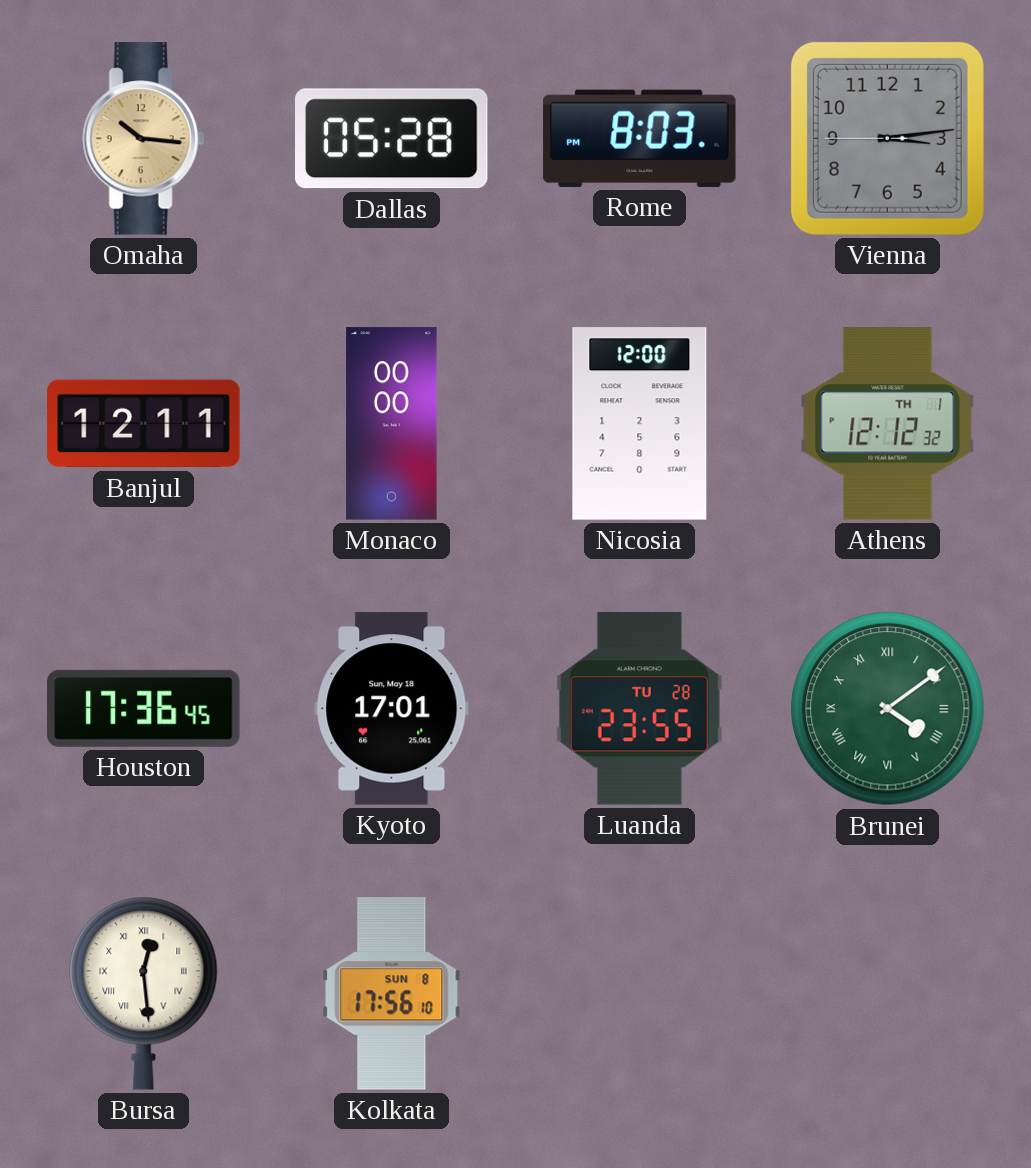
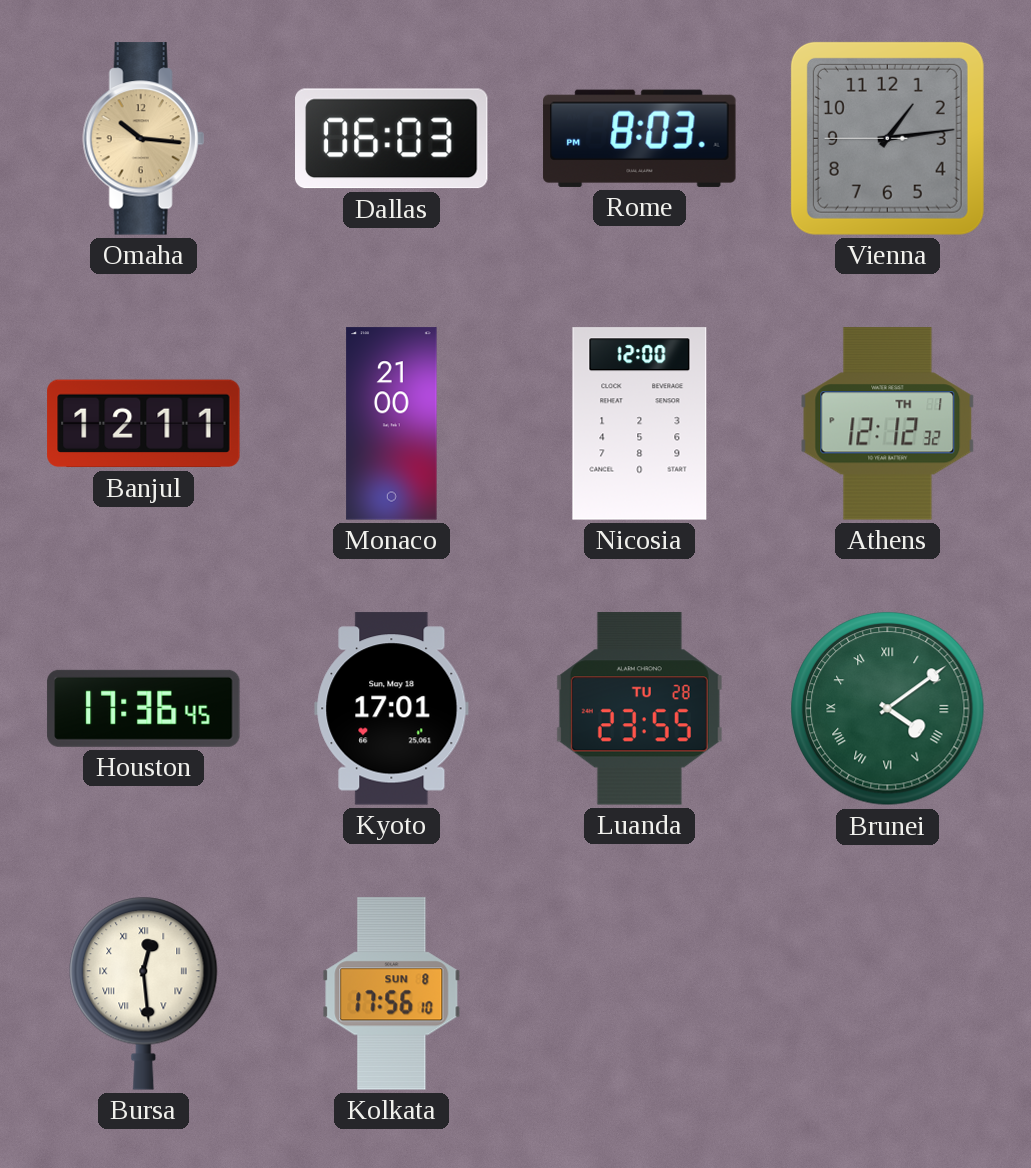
Dallas: 05:28 -> 06:03 (391, 139)
Vienna: 3:13 -> 1:13 (887, 138)
Monaco: 00:00 -> 21:00 (392, 424)
